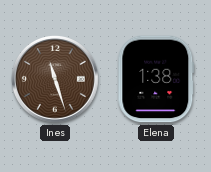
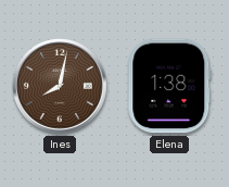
Ines: 11:27 -> 8:02 (61, 87)
